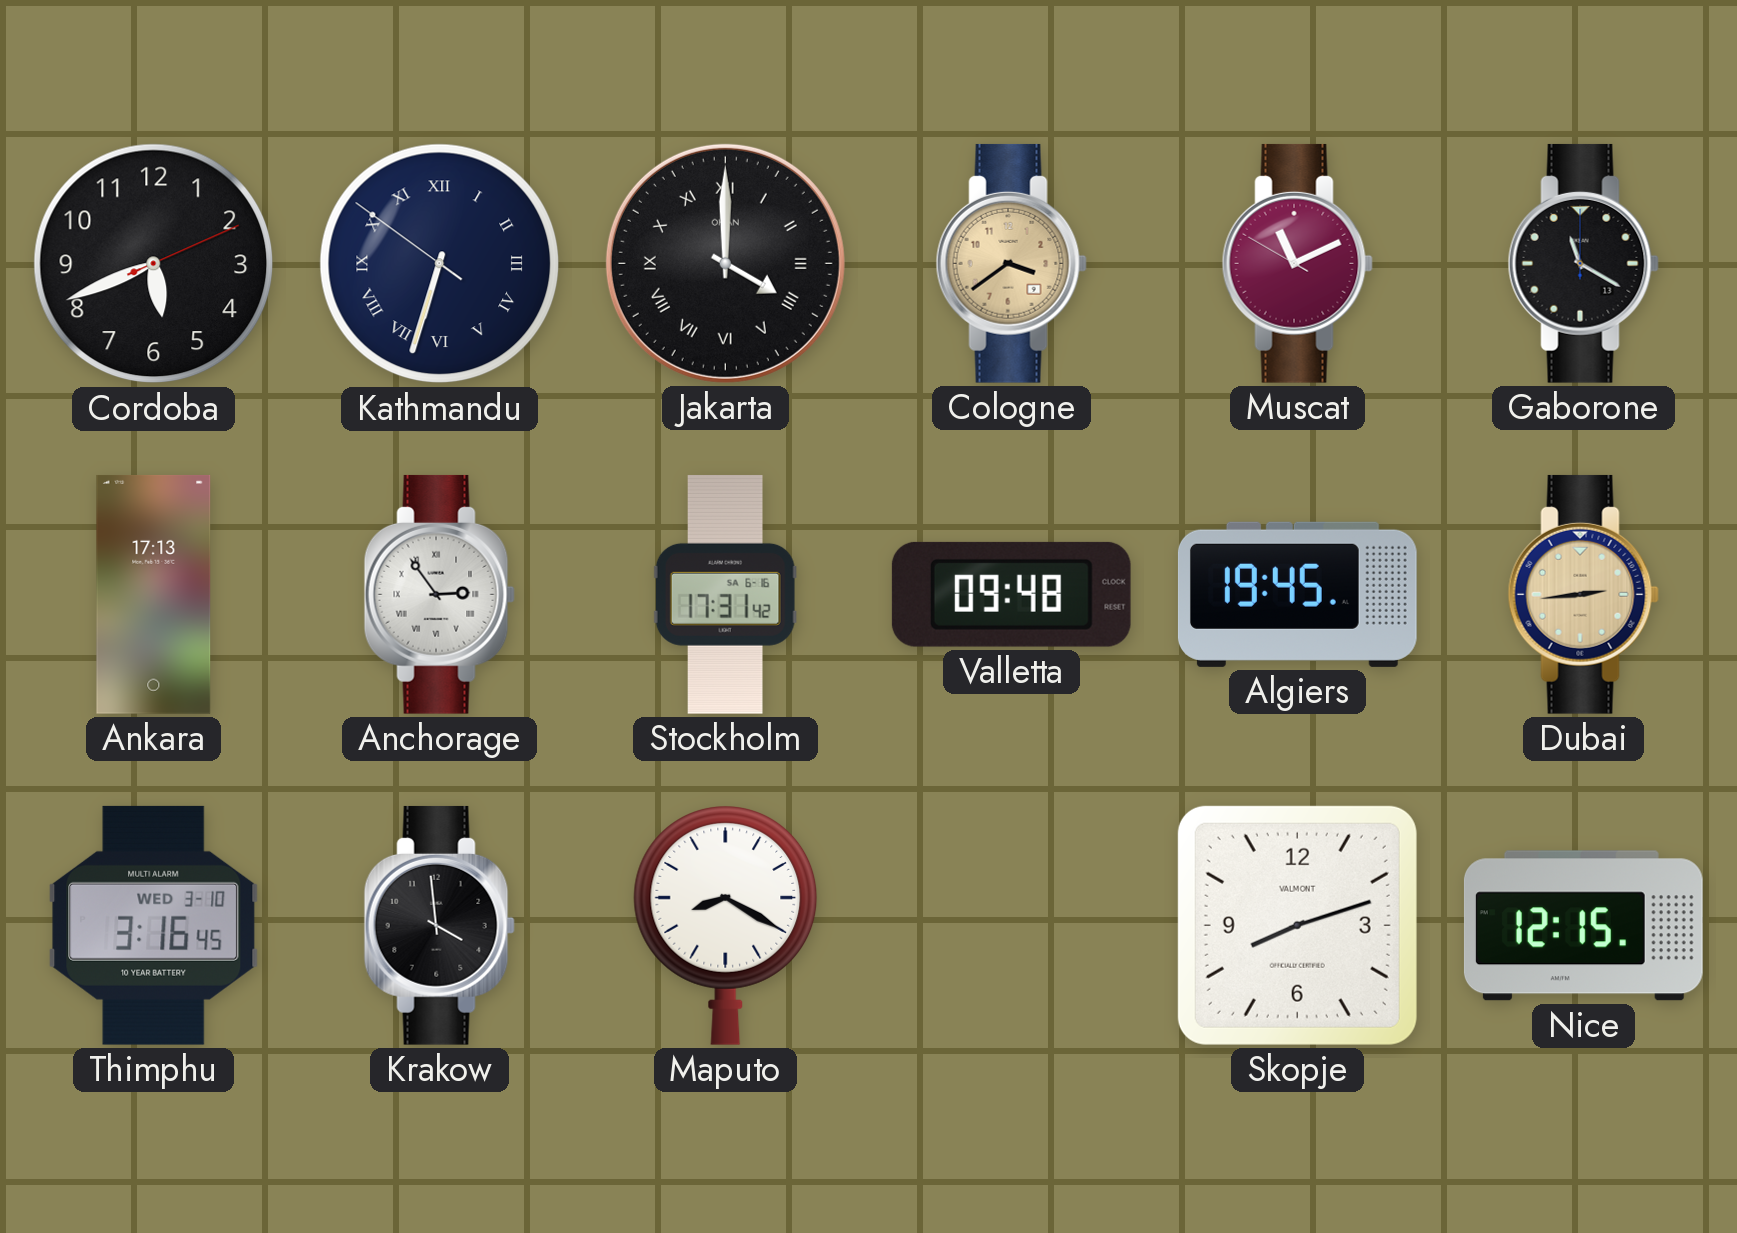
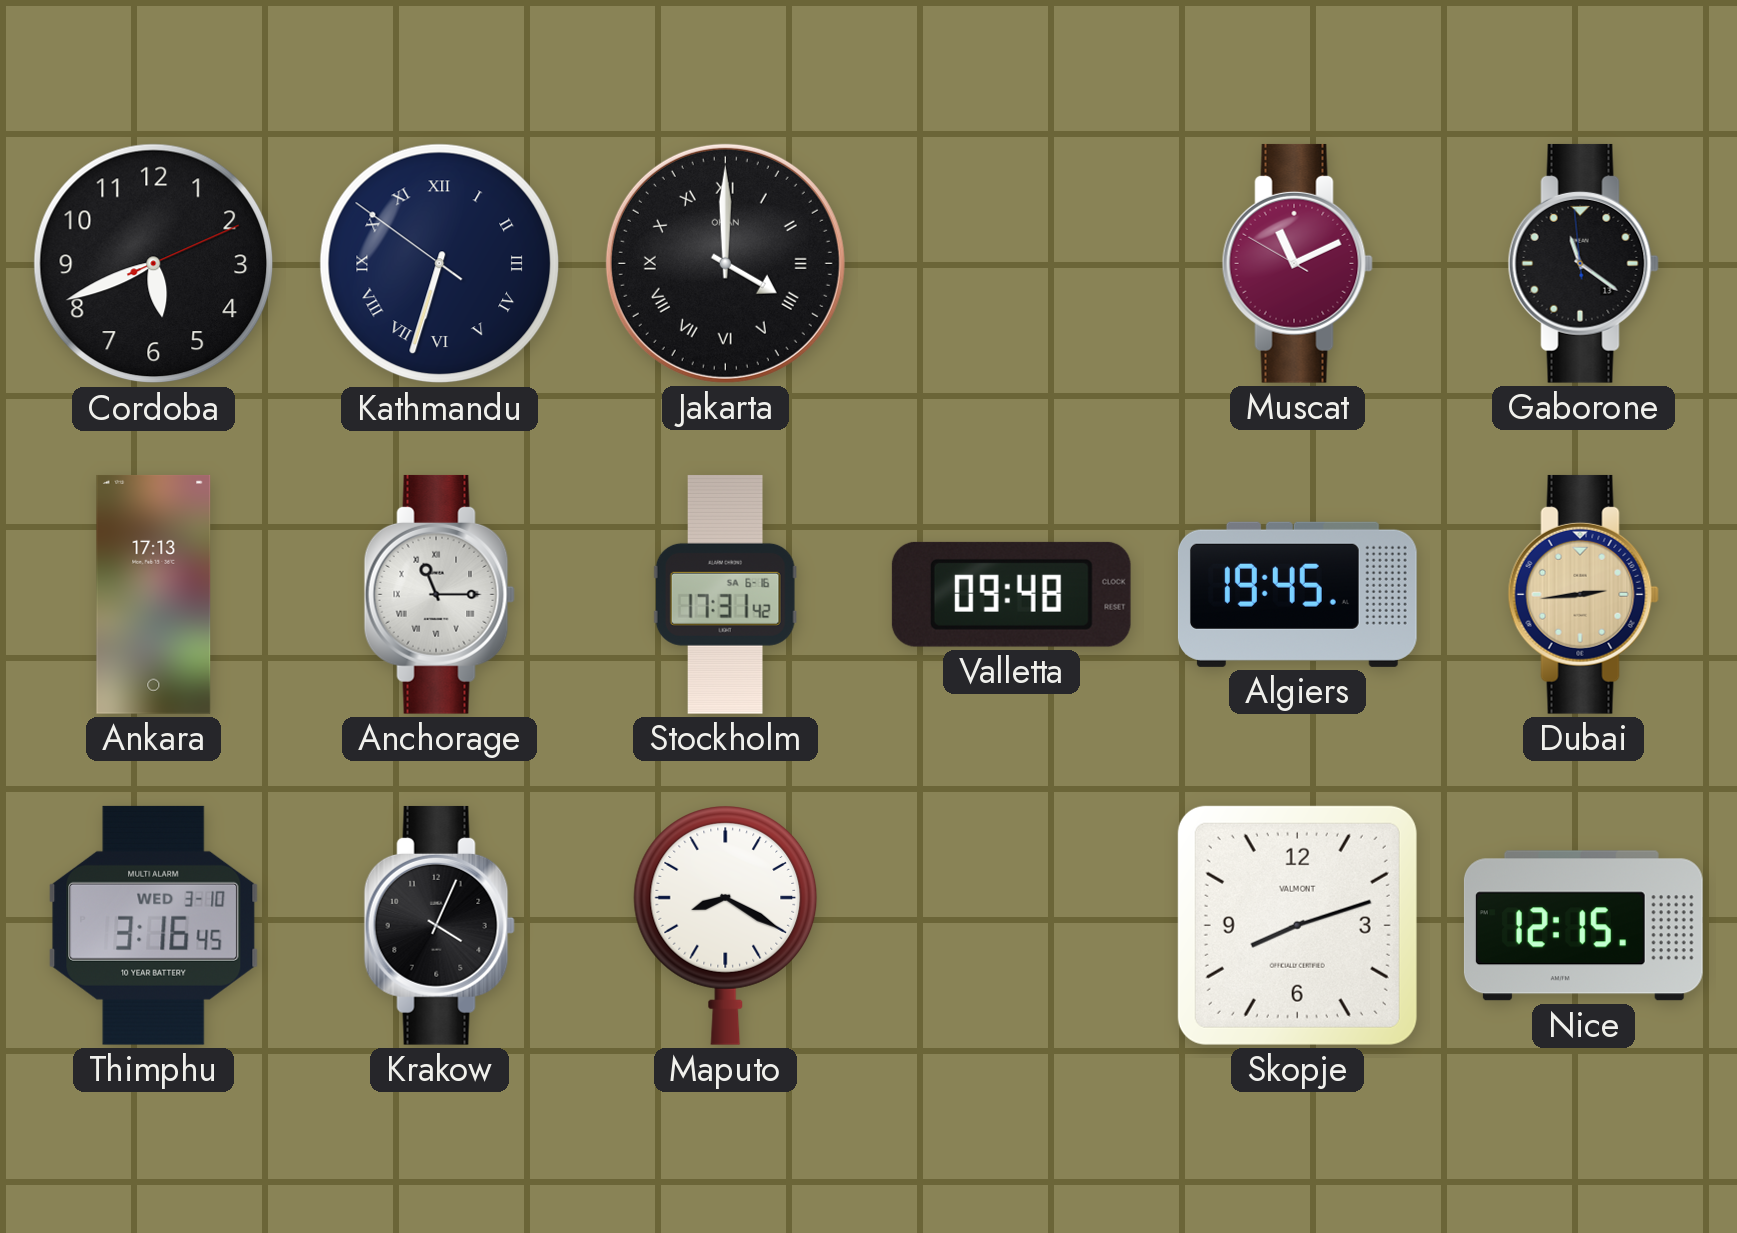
Cologne: 3:39 -> none (1011, 263)
Gaborone: 11:20:00 -> 11:20:59 (1583, 263)
Anchorage: 2:54 -> 11:15 (439, 594)
Krakow: 3:59 -> 4:04 (439, 925)
